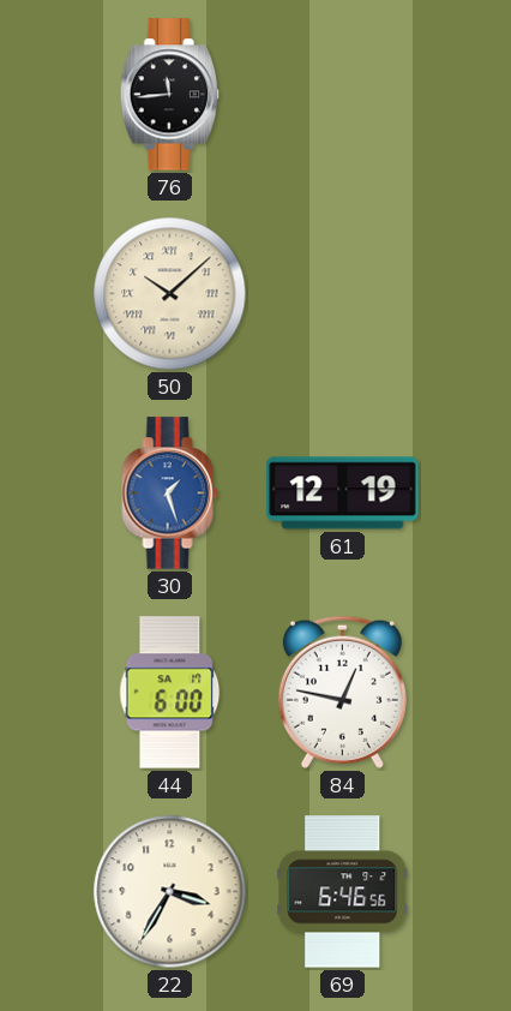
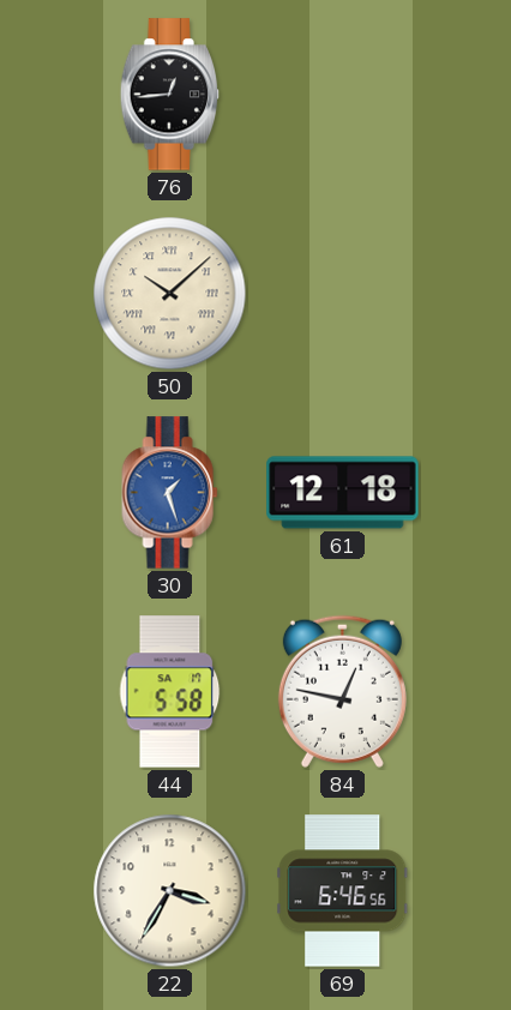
76: 11:44 -> 12:44 (170, 95)
61: 12:19 -> 12:18 (343, 493)
44: 6:00 -> 5:58 (170, 692)
